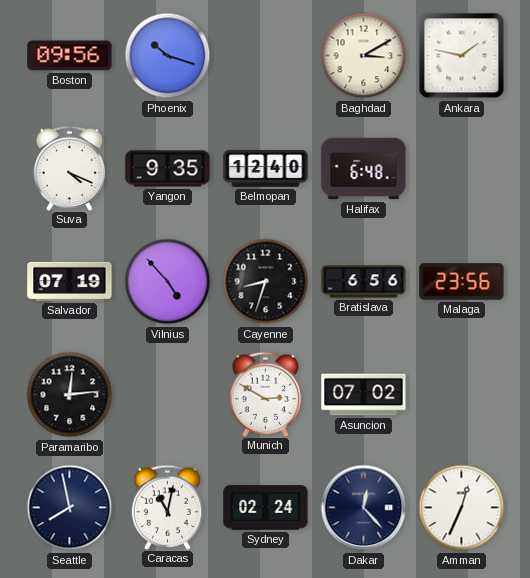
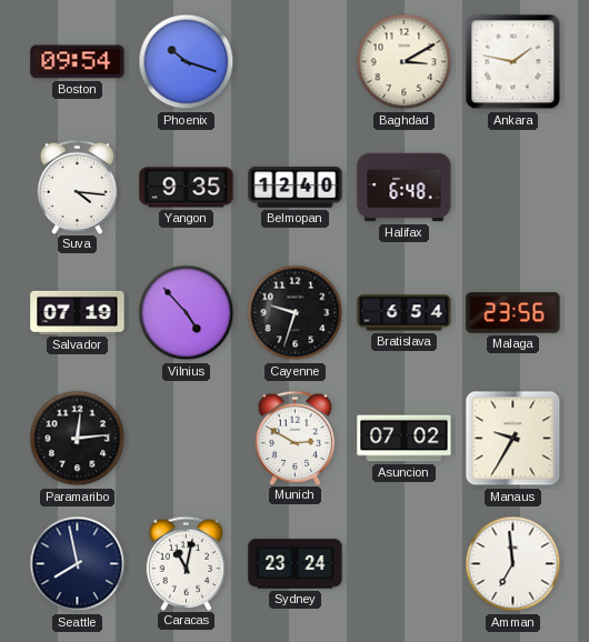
Boston: 09:56 -> 09:54 (78, 62)
Suva: 4:19 -> 4:16 (78, 187)
Cayenne: 8:33 -> 9:33 (296, 313)
Bratislava: 6:56 -> 6:54 (405, 313)
Manaus: none -> 9:35 (513, 439)
Sydney: 02:24 -> 23:24 (296, 564)
Dakar: 12:23 -> none (364, 508)
Amman: 12:34 -> 6:59 (513, 564)
